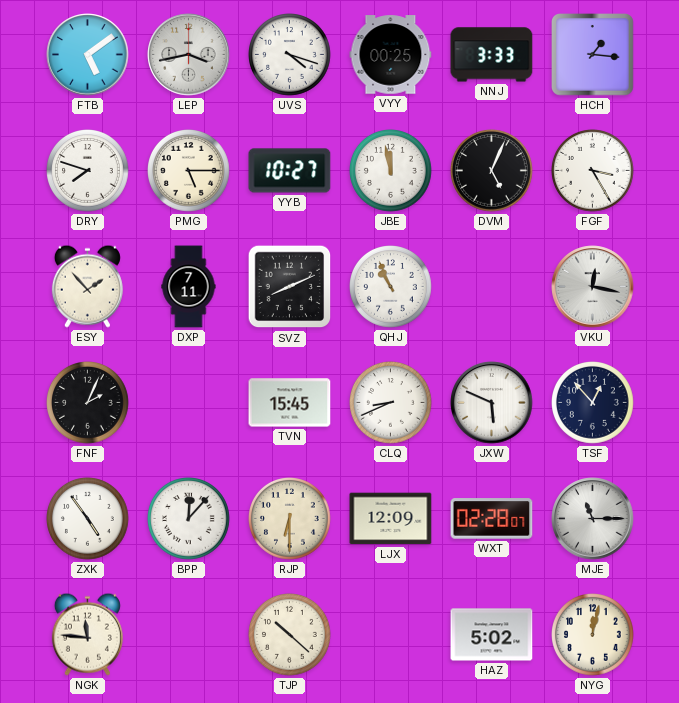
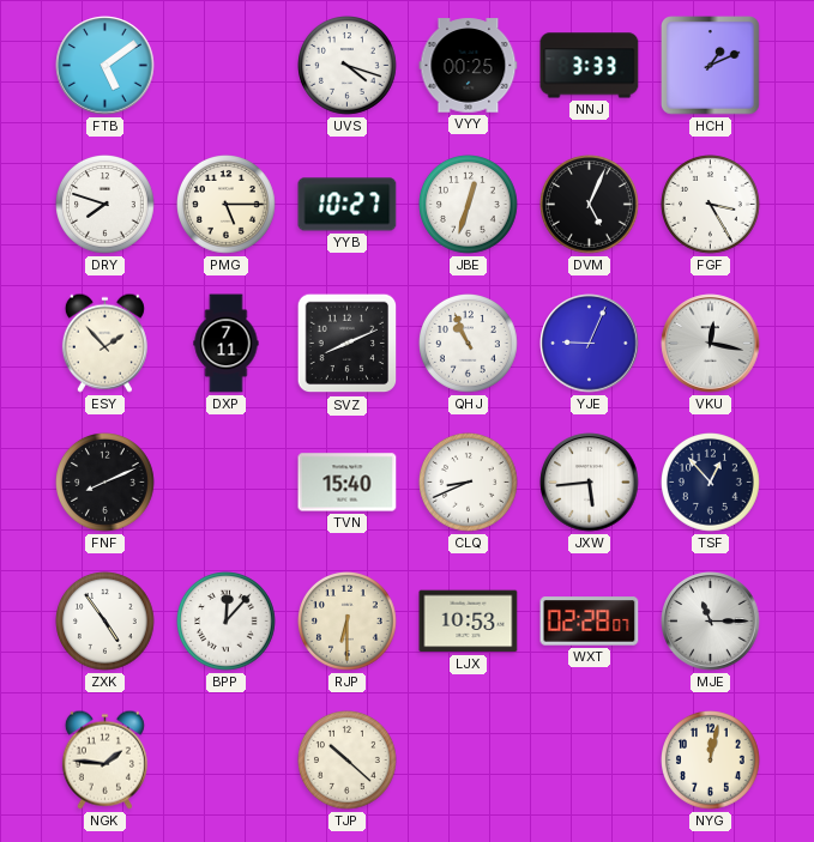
LEP: 3:43 -> none (189, 55)
HCH: 1:16 -> 1:11 (711, 66)
JBE: 11:58 -> 12:33 (469, 205)
YJE: none -> 9:04 (590, 344)
FNF: 2:04 -> 8:11 (105, 483)
TVN: 15:45 -> 15:40 (348, 483)
JXW: 5:49 -> 5:44 (590, 483)
LJX: 12:09 -> 10:53 (469, 622)
NGK: 11:46 -> 1:46 (104, 759)
HAZ: 5:02 -> none (492, 635)
